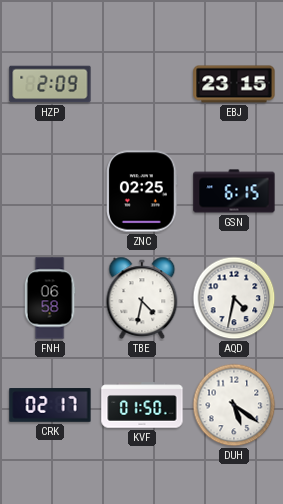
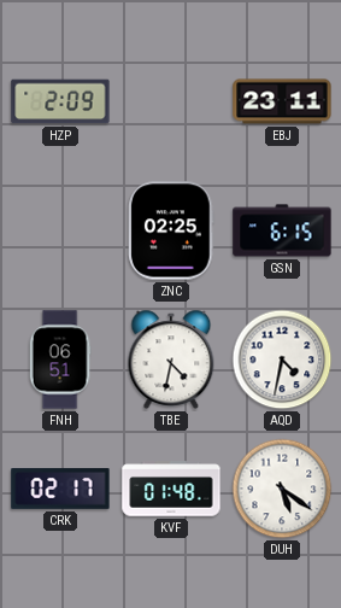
EBJ: 23:15 -> 23:11 (282, 101)
FNH: 06:58 -> 06:51 (60, 359)
KVF: 01:50 -> 01:48 (171, 489)
